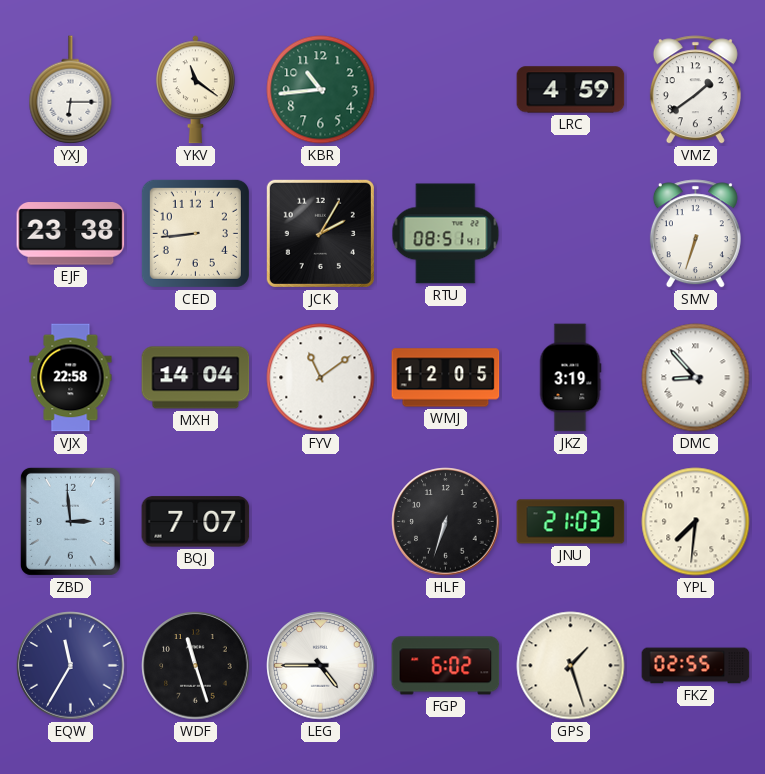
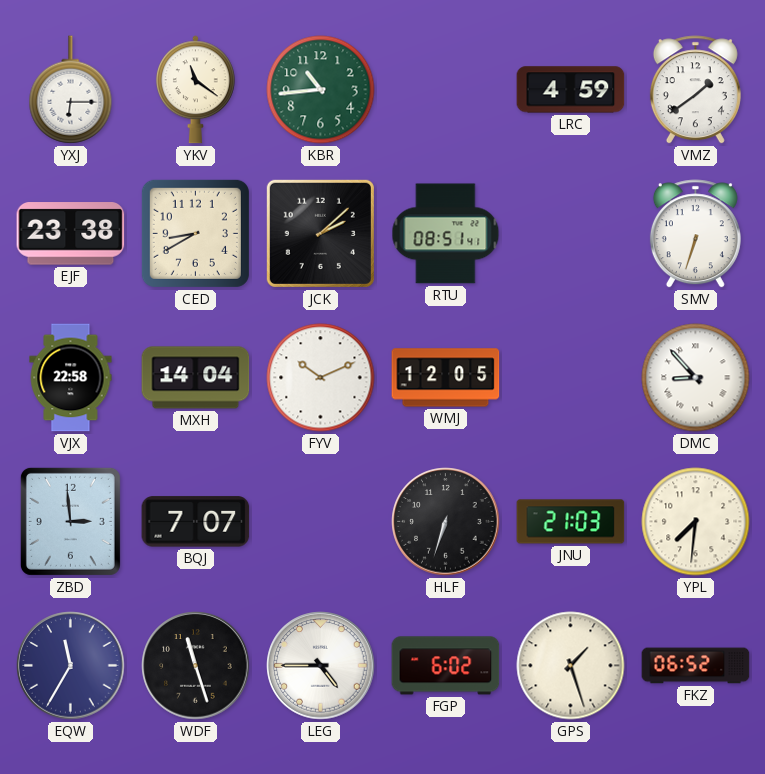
CED: 8:44 -> 8:40 (195, 233)
JCK: 2:05 -> 2:08 (320, 233)
FYV: 11:09 -> 10:11 (321, 378)
JKZ: 3:19 -> none (570, 378)
FKZ: 02:55 -> 06:52 (696, 666)
